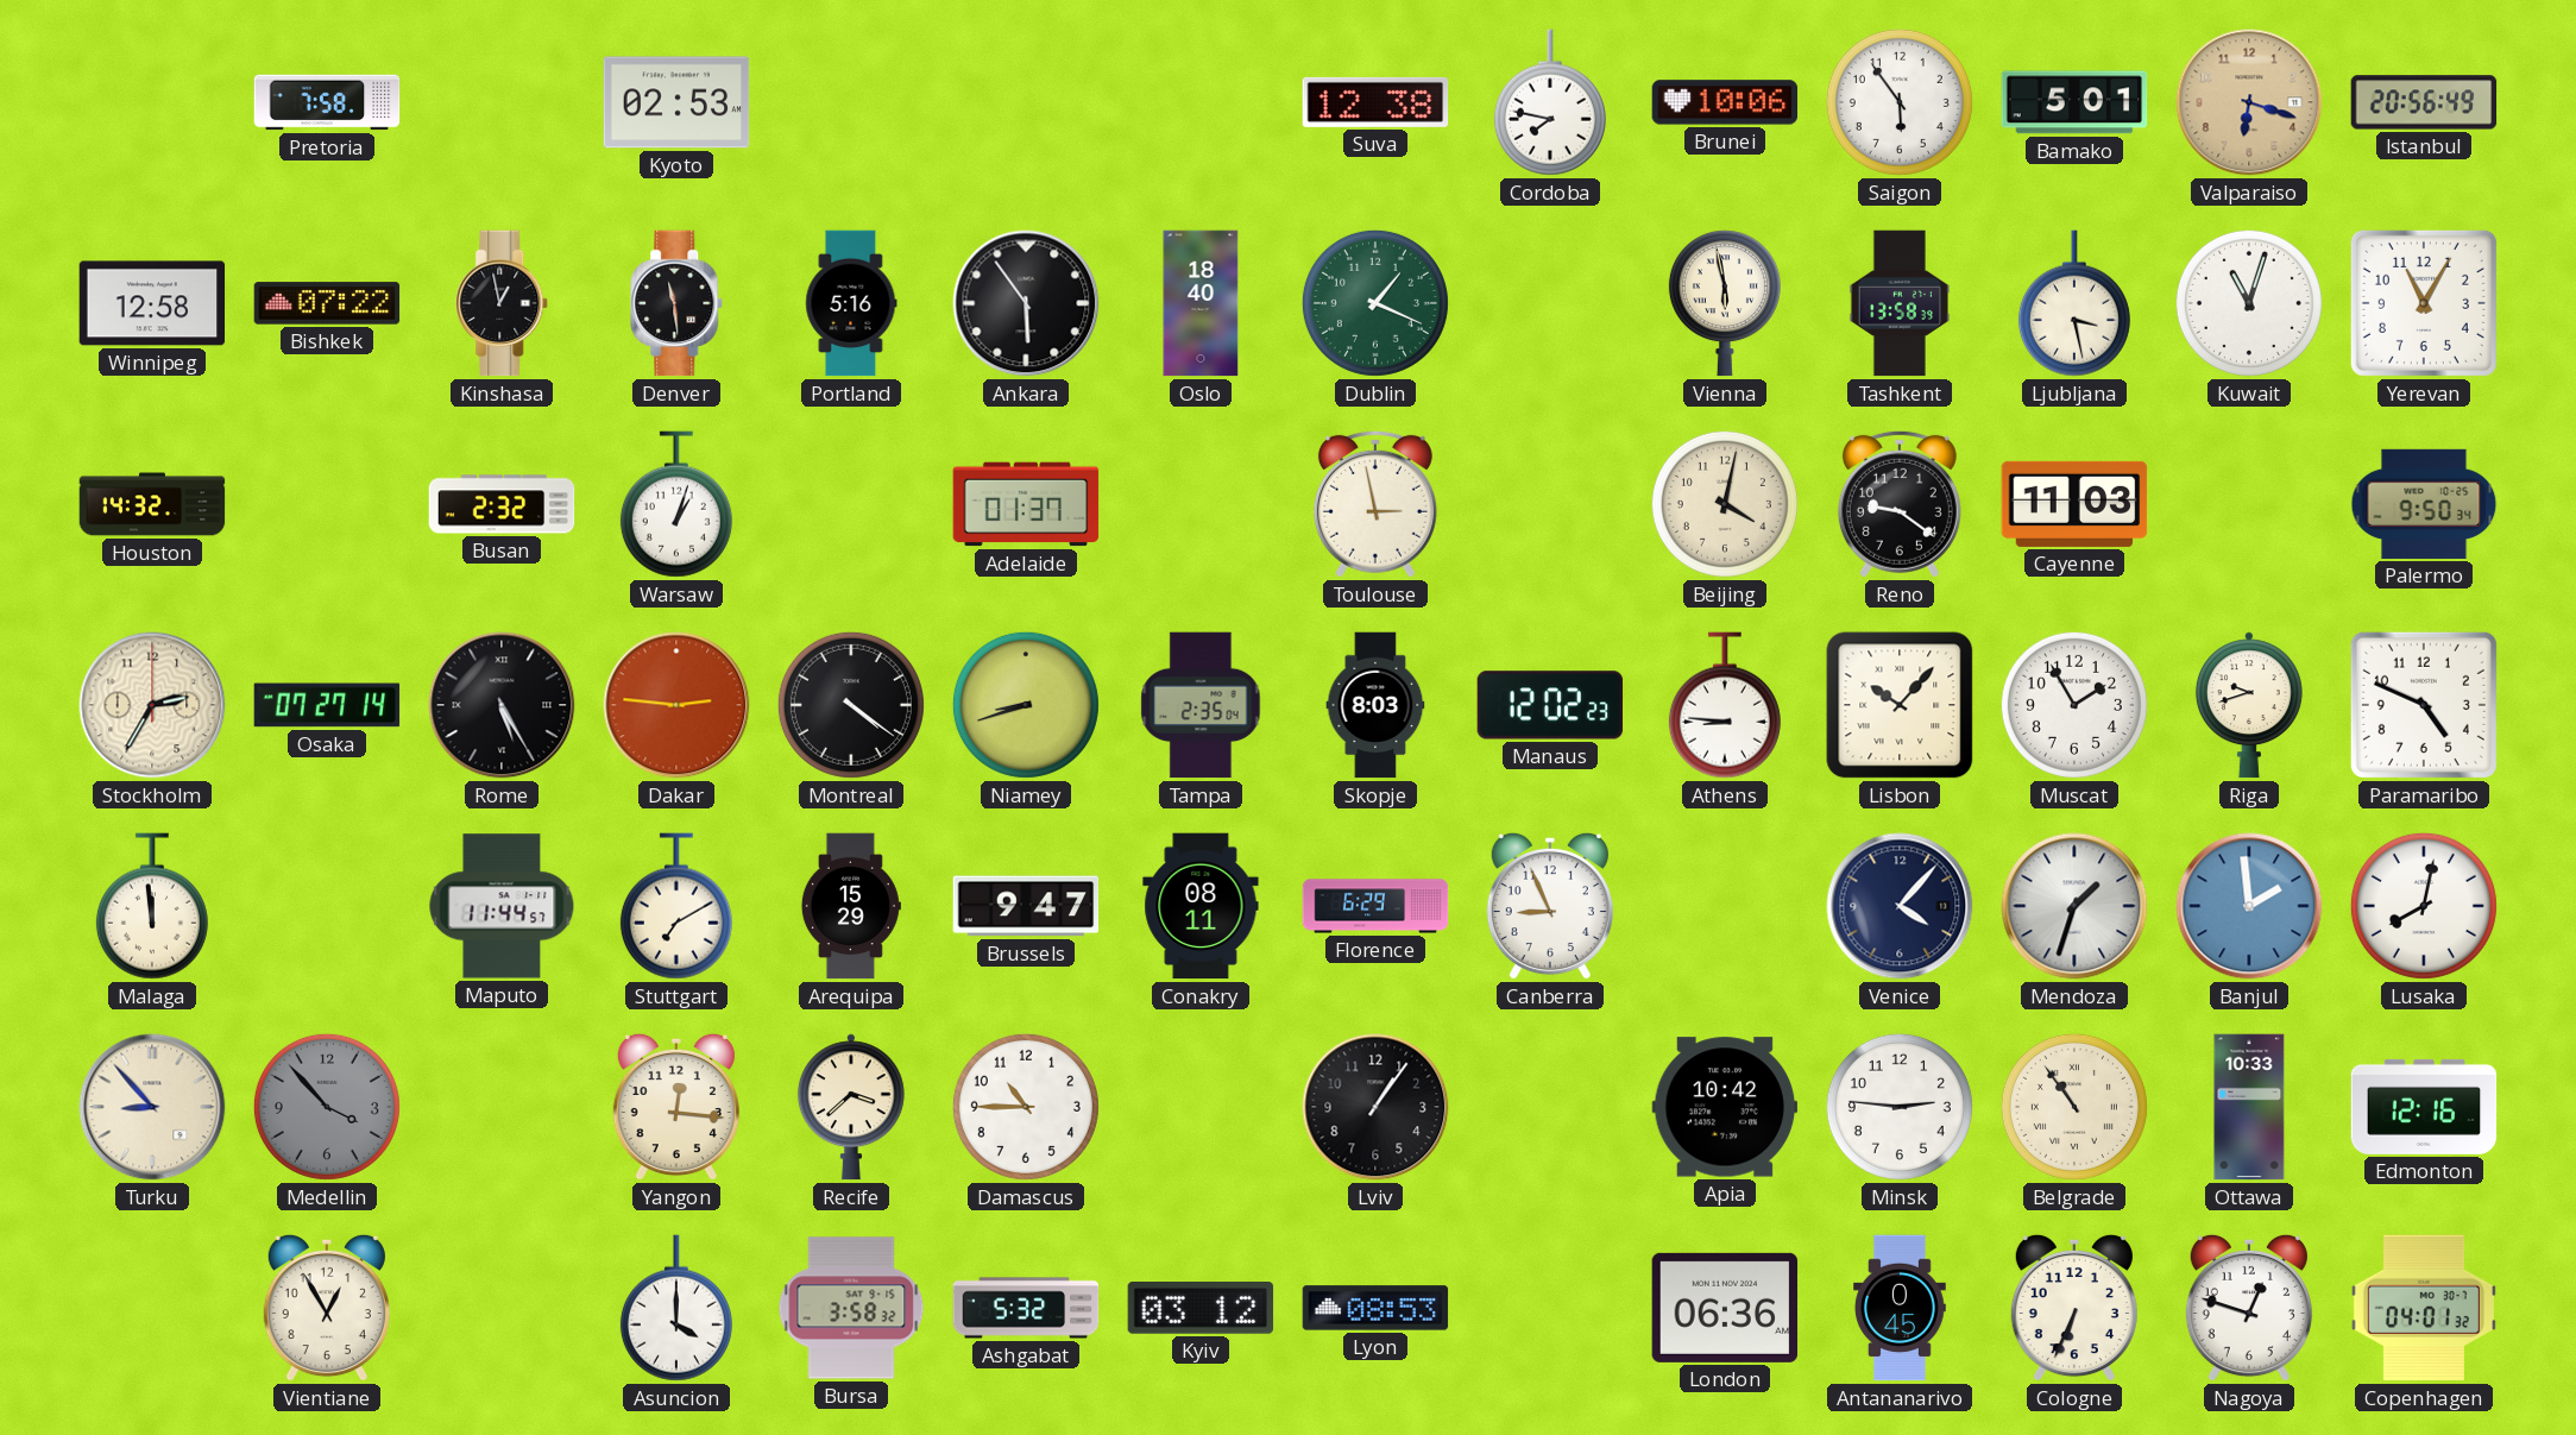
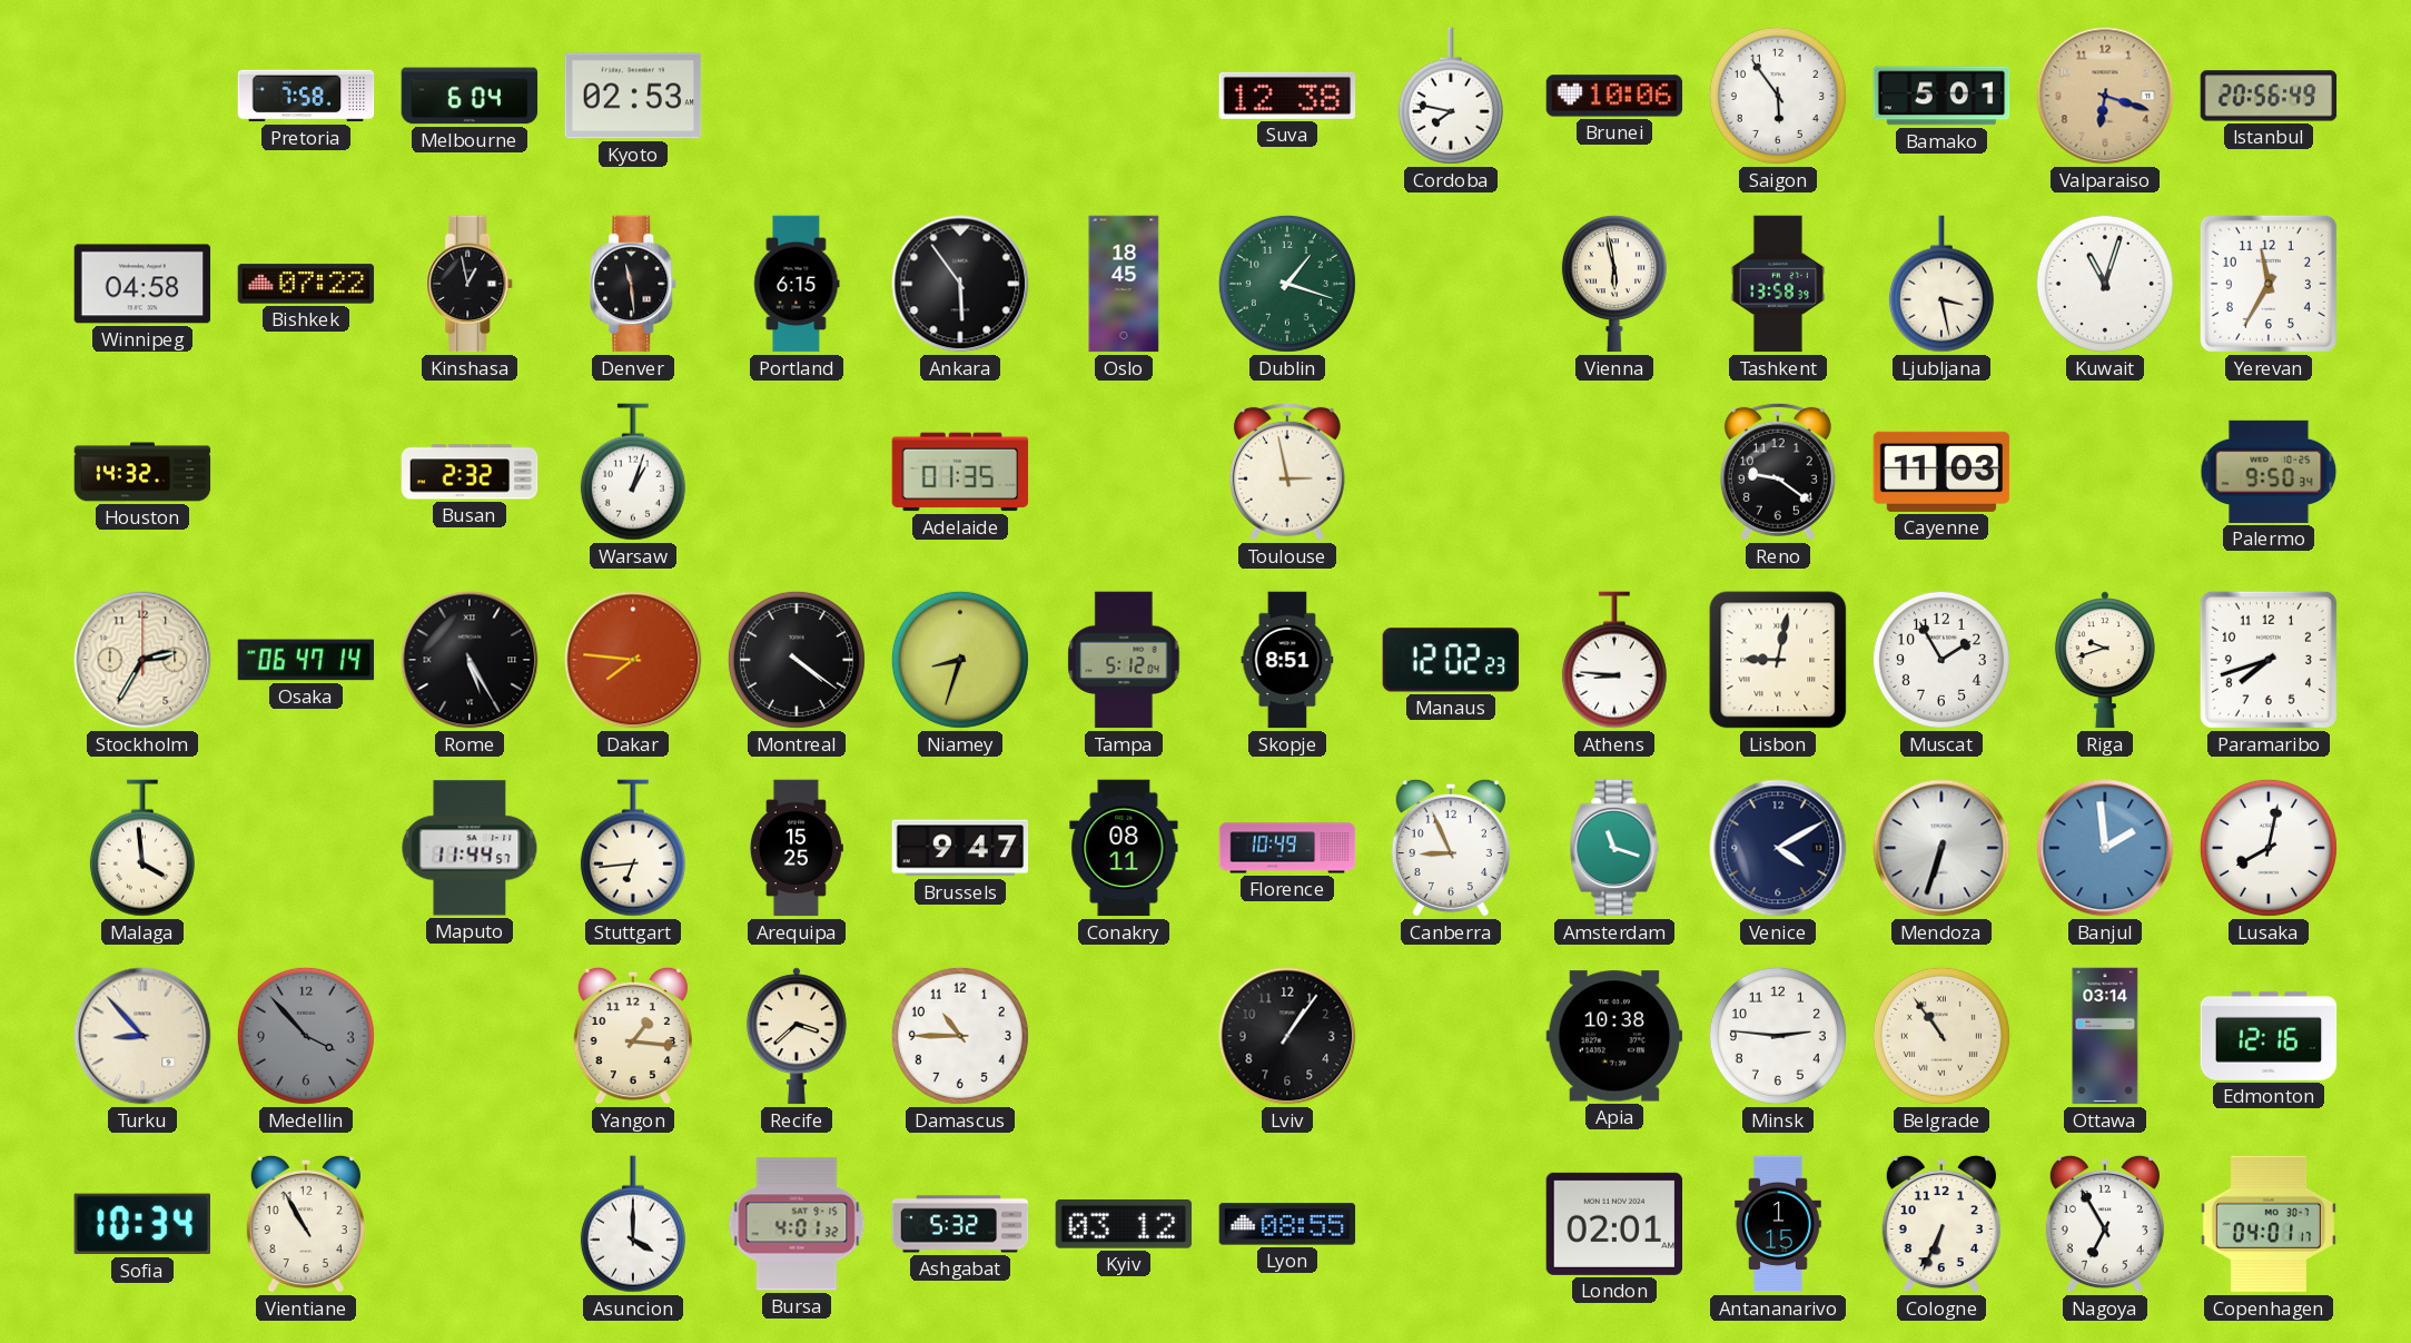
Melbourne: none -> 6:04 (470, 96)
Winnipeg: 12:58 -> 04:58 (142, 284)
Portland: 5:16 -> 6:15 (797, 284)
Oslo: 18:40 -> 18:45 (1124, 284)
Dublin: 1:19 -> 1:18 (1287, 284)
Yerevan: 11:05 -> 11:35 (2269, 284)
Adelaide: 01:37 -> 01:35 (960, 472)
Beijing: 4:02 -> none (1725, 504)
Osaka: 07:27 -> 06:47 (306, 660)
Dakar: 2:46 -> 7:46 (633, 660)
Niamey: 8:42 -> 8:33 (960, 660)
Tampa: 2:35 -> 5:12 (1124, 660)
Skopje: 8:03 -> 8:51 (1287, 660)
Lisbon: 10:07 -> 9:02 (1778, 660)
Paramaribo: 4:49 -> 7:42 (2269, 660)
Malaga: 11:59 -> 3:59 (142, 848)
Stuttgart: 7:10 -> 6:44 (633, 848)
Arequipa: 15:29 -> 15:25 (797, 848)
Florence: 6:29 -> 10:49 (1287, 848)
Amsterdam: none -> 11:18 (1614, 848)
Venice: 4:07 -> 4:10 (1778, 848)
Mendoza: 1:33 -> 6:33 (1941, 848)
Yangon: 12:16 -> 1:16 (633, 1036)
Apia: 10:42 -> 10:38 (1614, 1036)
Ottawa: 10:33 -> 03:14 (2105, 1036)
Sofia: none -> 10:34 (141, 1224)
Vientiane: 12:55 -> 10:55 (306, 1224)
Bursa: 3:58 -> 4:01 (797, 1224)
Lyon: 08:53 -> 08:55 (1287, 1224)
London: 06:36 -> 02:01 (1614, 1224)
Antananarivo: 0:45 -> 1:15 (1779, 1224)
Nagoya: 12:48 -> 6:55 (2105, 1224)
Copenhagen: 04:01:32 -> 04:01:17 (2269, 1224)
